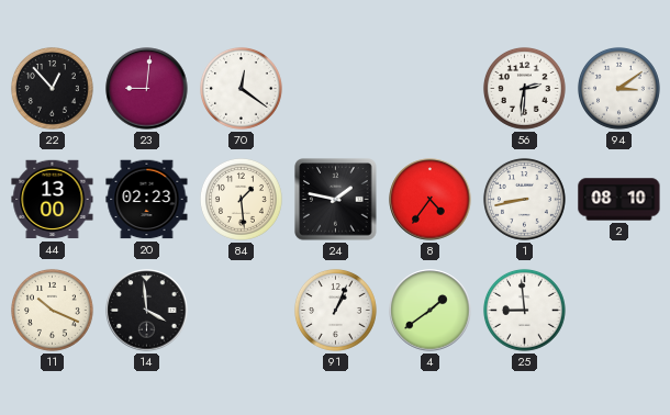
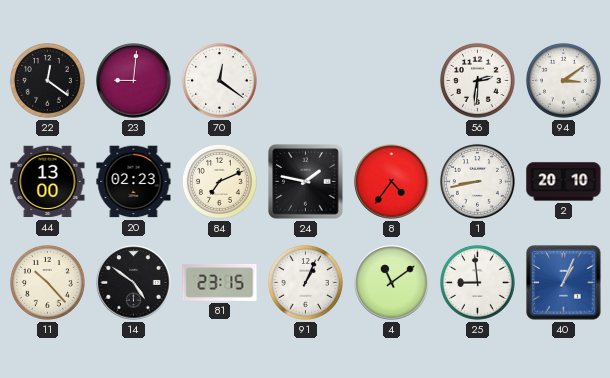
22: 12:53 -> 12:21 (47, 80)
84: 1:29 -> 7:11 (219, 181)
2: 08:10 -> 20:10 (564, 182)
11: 10:19 -> 10:23 (47, 282)
14: 3:59 -> 4:51 (134, 283)
81: none -> 23:15 (220, 282)
4: 1:39 -> 11:09 (392, 283)
40: none -> 1:04 (564, 283)
